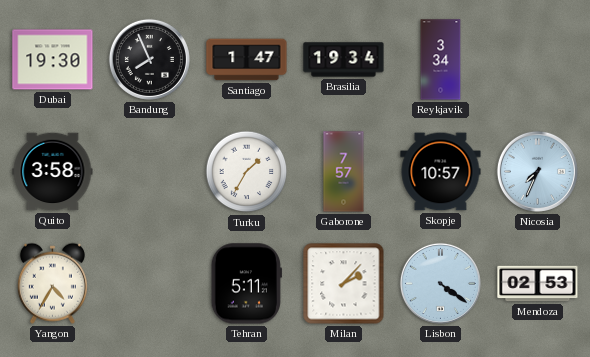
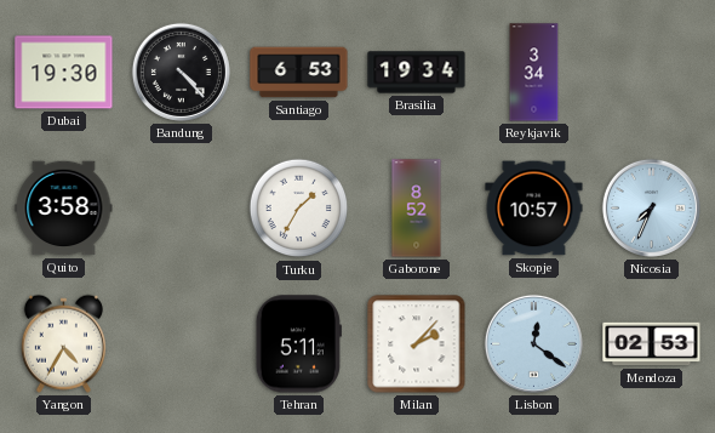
Bandung: 7:56 -> 4:23 (181, 72)
Santiago: 1:47 -> 6:53 (299, 73)
Gaborone: 7:57 -> 8:52 (417, 209)
Lisbon: 4:21 -> 12:21 (533, 343)
